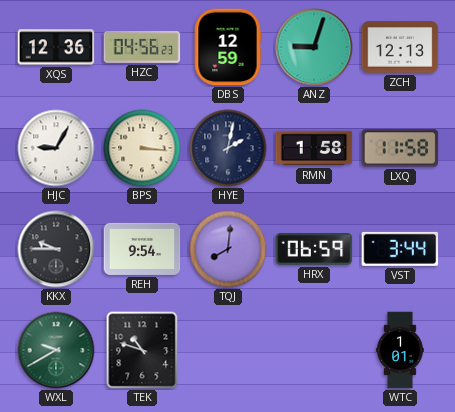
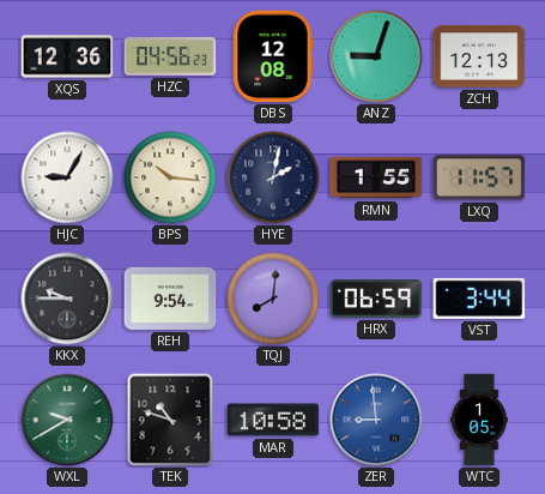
DBS: 12:59 -> 12:08 (273, 56)
BPS: 3:16 -> 10:16 (170, 177)
RMN: 1:58 -> 1:55 (376, 177)
LXQ: 11:58 -> 11:57 (479, 177)
MAR: none -> 10:58 (273, 420)
ZER: none -> 8:59 (376, 420)
WTC: 1:01 -> 1:05 (479, 420)
